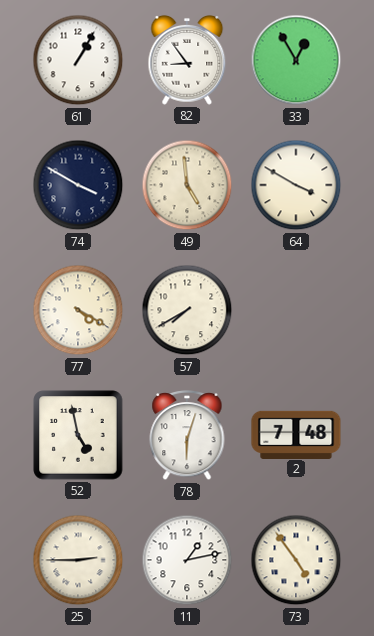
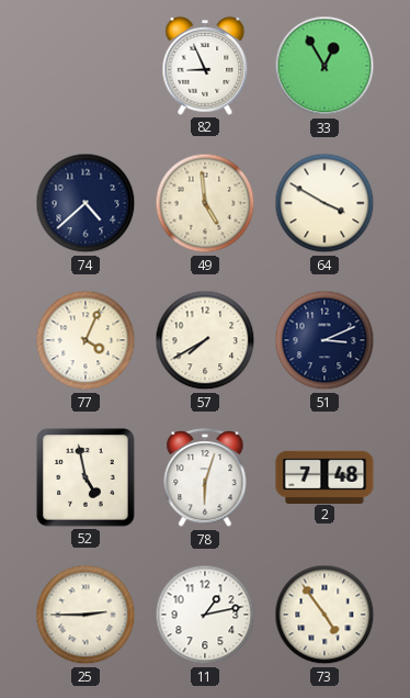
61: 1:05 -> none (78, 60)
82: 8:54 -> 8:56 (205, 66)
74: 3:50 -> 4:38 (86, 203)
77: 4:20 -> 4:04 (86, 340)
51: none -> 3:11 (324, 340)
